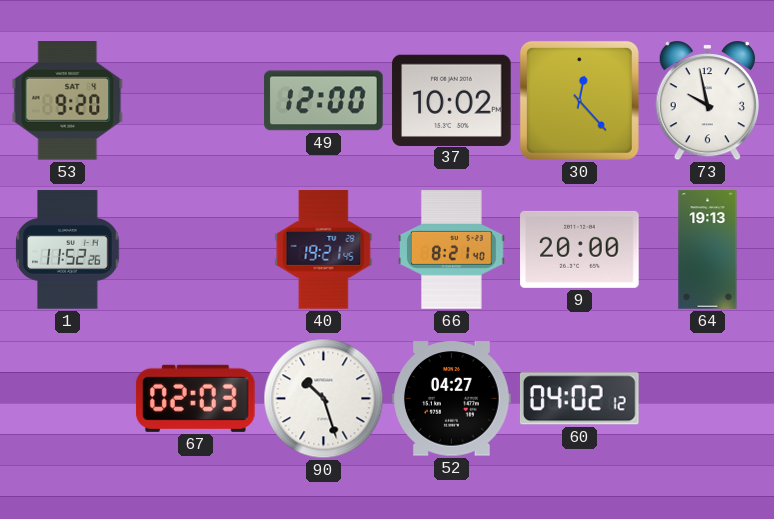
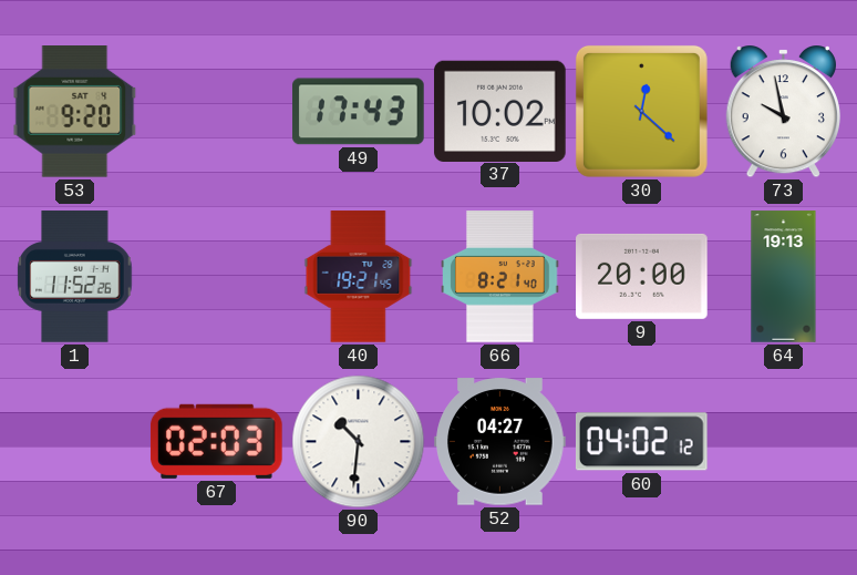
49: 12:00 -> 17:43 (359, 112)
30: 12:23 -> 12:22 (641, 111)
90: 10:27 -> 10:31 (359, 442)
